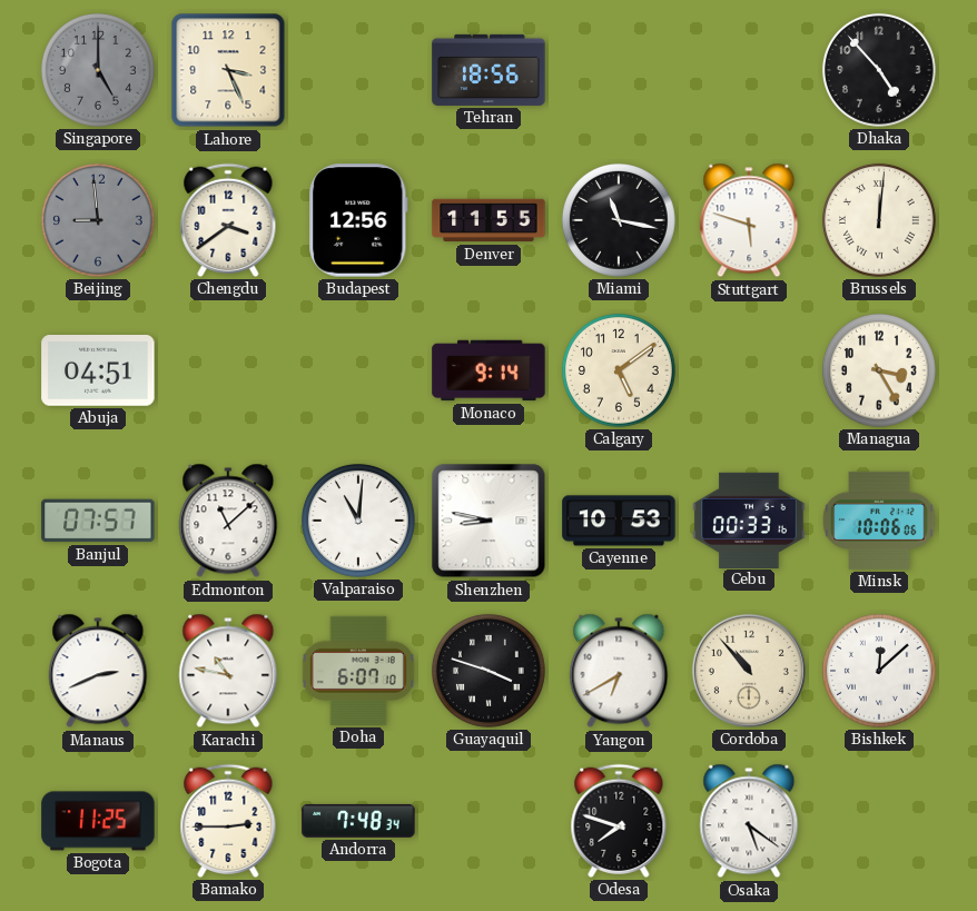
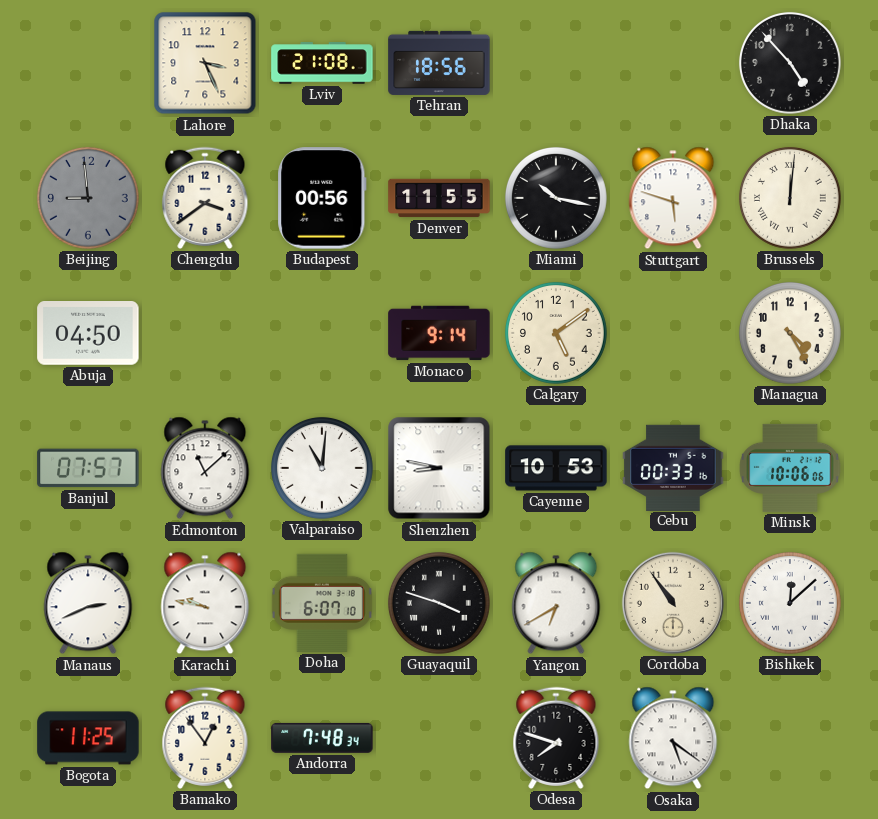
Singapore: 5:00 -> none (98, 70)
Lviv: none -> 21:08 (322, 63)
Budapest: 12:56 -> 00:56 (322, 198)
Miami: 11:17 -> 10:17 (556, 198)
Abuja: 04:51 -> 04:50 (88, 334)
Managua: 3:25 -> 4:25 (790, 333)
Karachi: 10:47 -> 9:47 (205, 603)
Cordoba: 10:53 -> 10:54 (673, 603)
Bamako: 2:45 -> 12:54 (205, 738)
